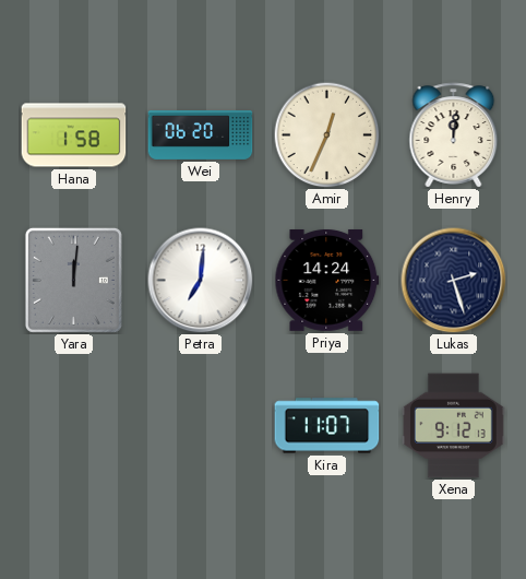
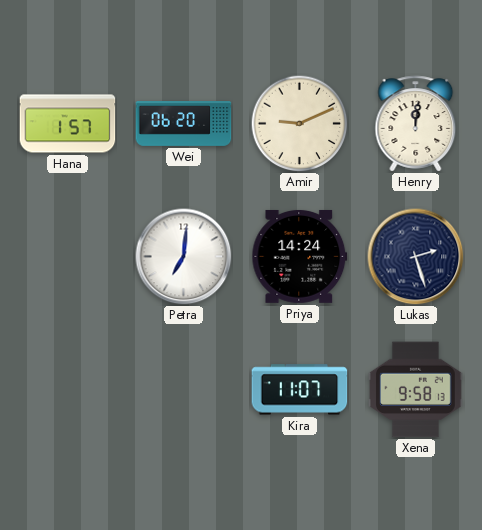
Hana: 1:58 -> 1:57 (68, 124)
Amir: 12:34 -> 9:11 (299, 123)
Yara: 12:01 -> none (73, 280)
Xena: 9:12 -> 9:58 (416, 390)
